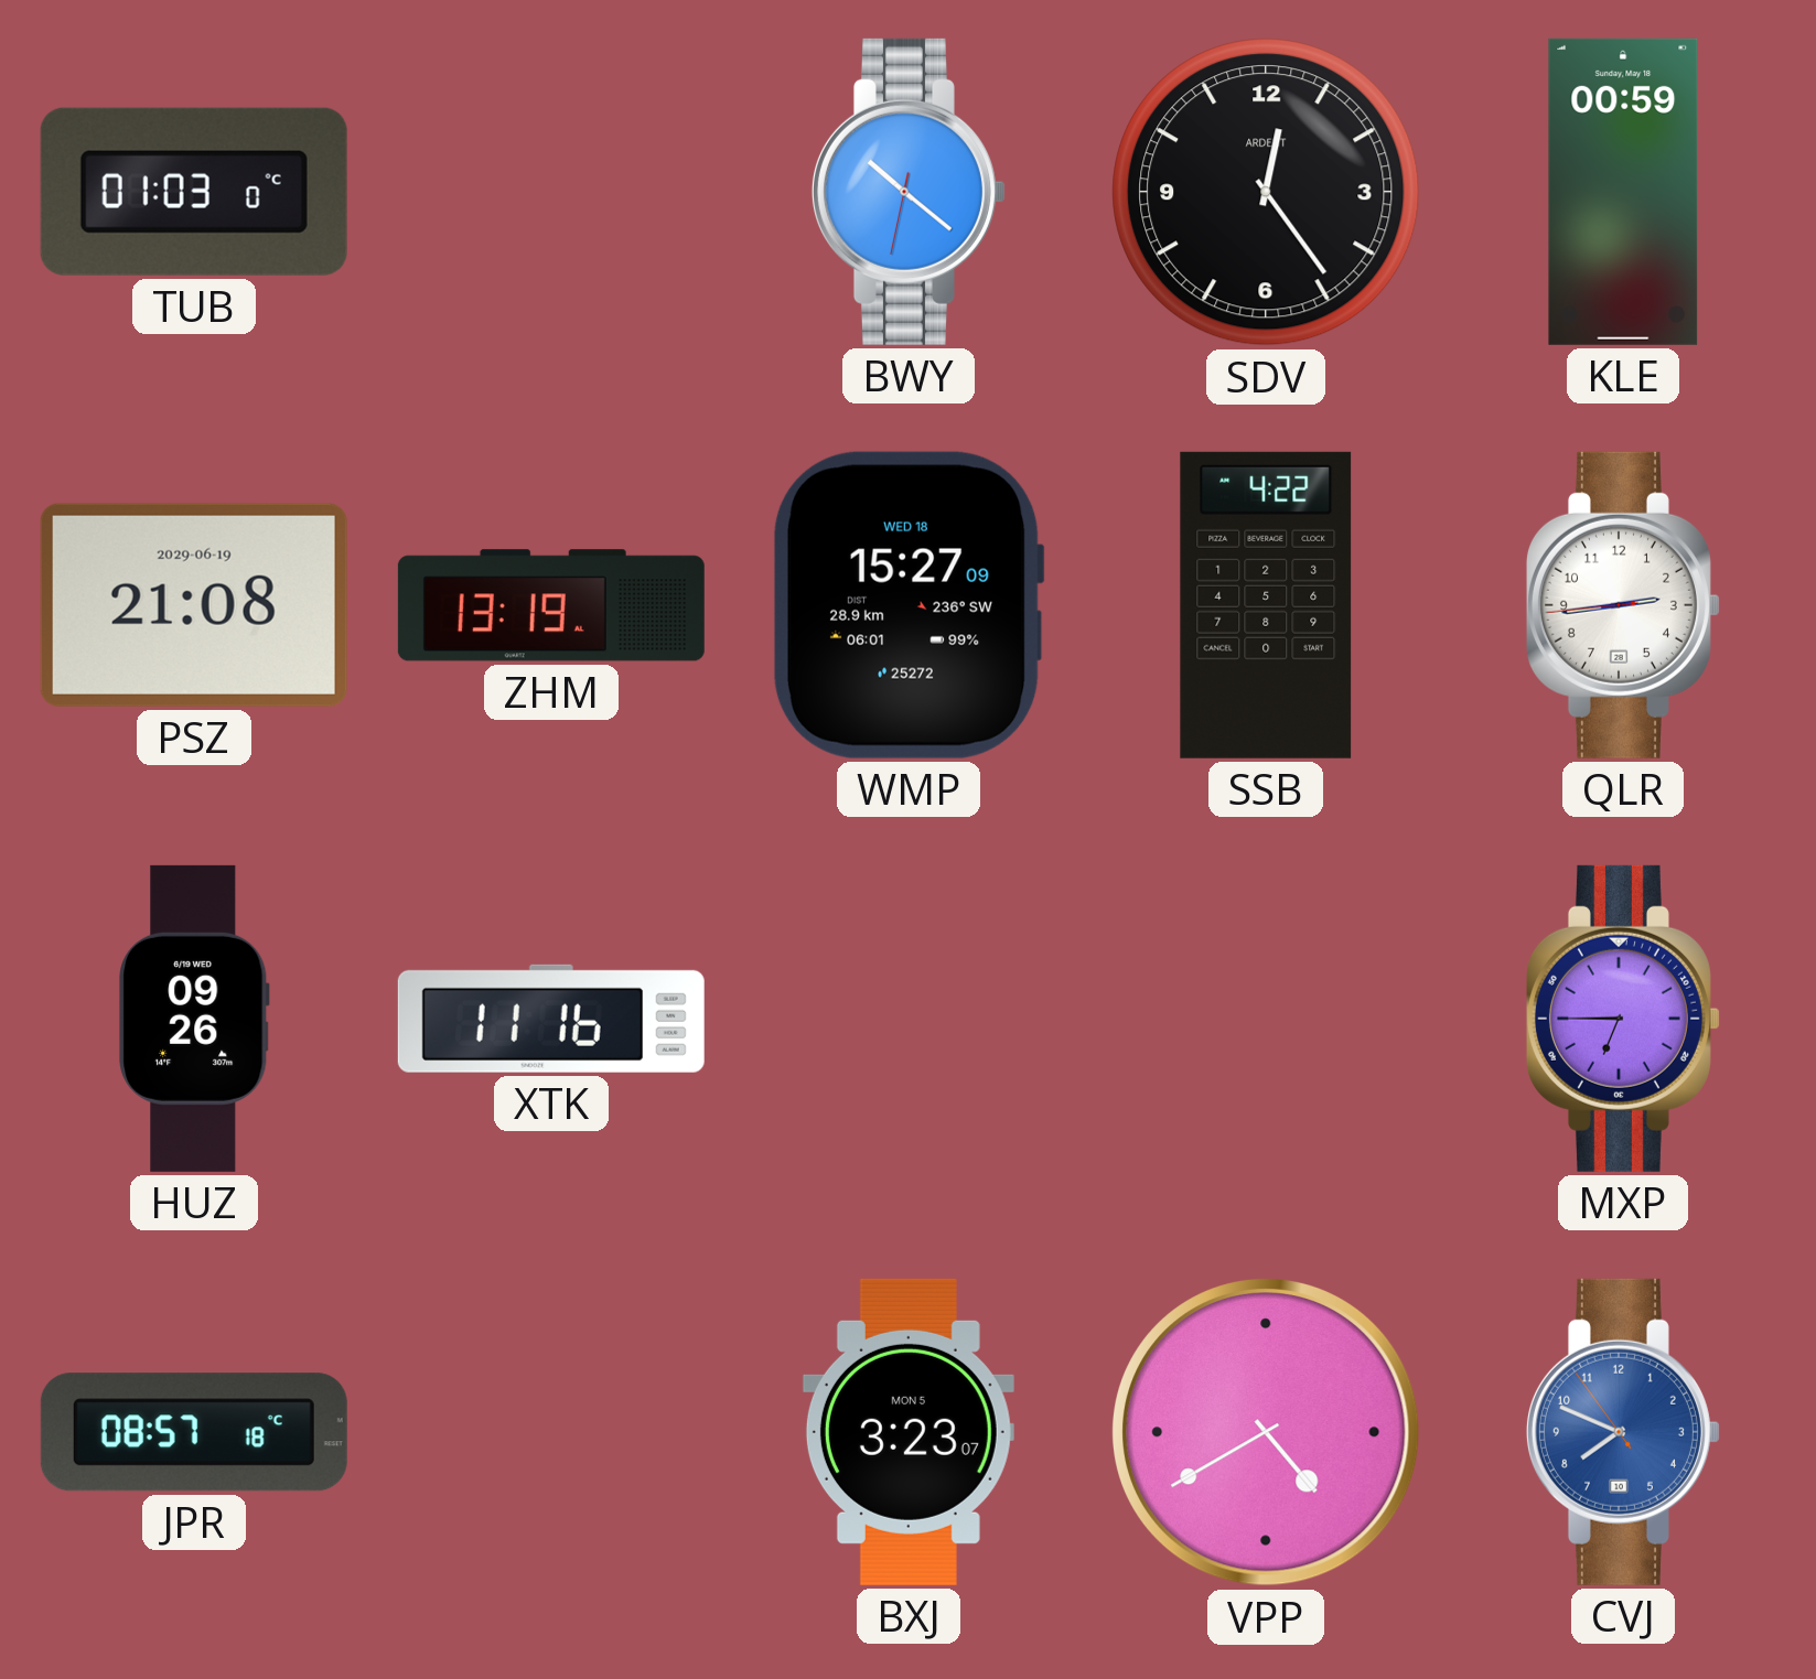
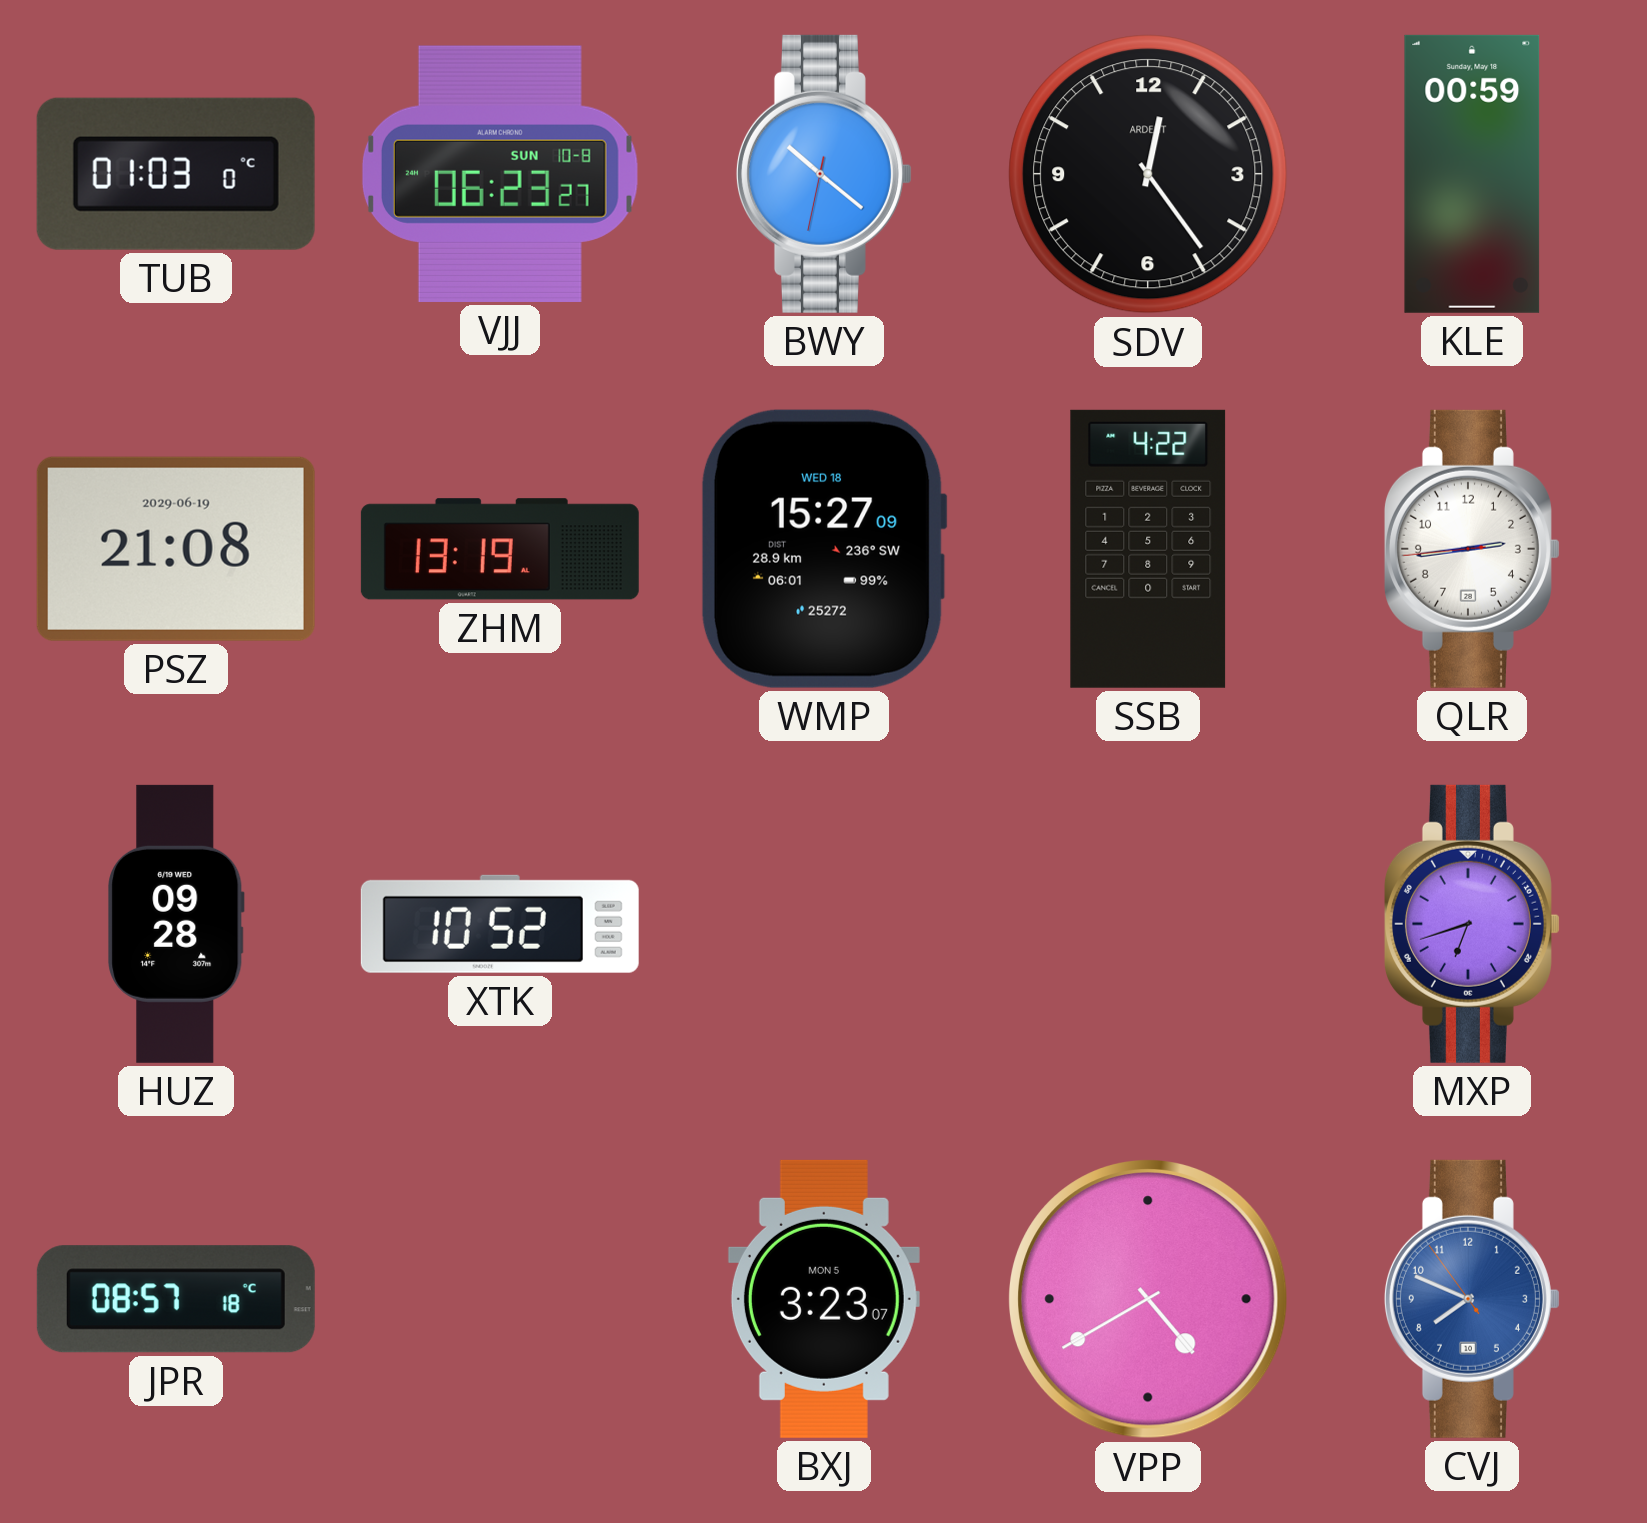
VJJ: none -> 06:23 (500, 174)
HUZ: 09:26 -> 09:28 (176, 924)
XTK: 11:16 -> 10:52 (500, 924)
MXP: 6:45 -> 6:42 (1472, 924)
